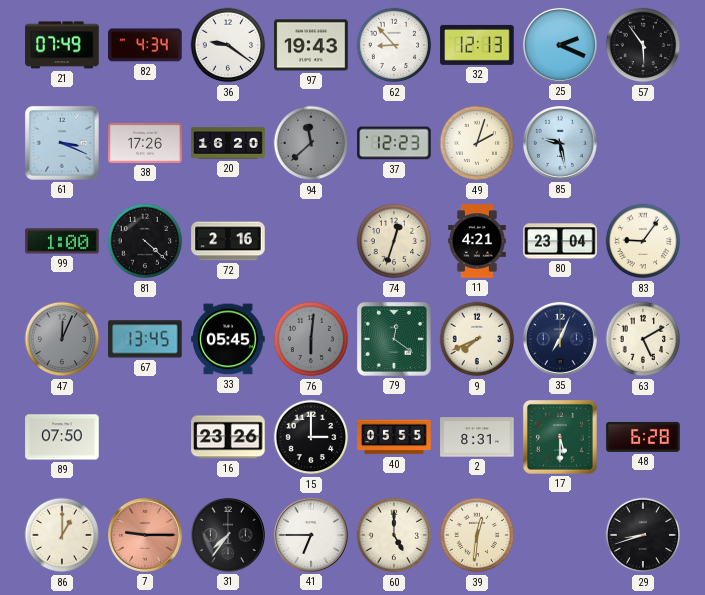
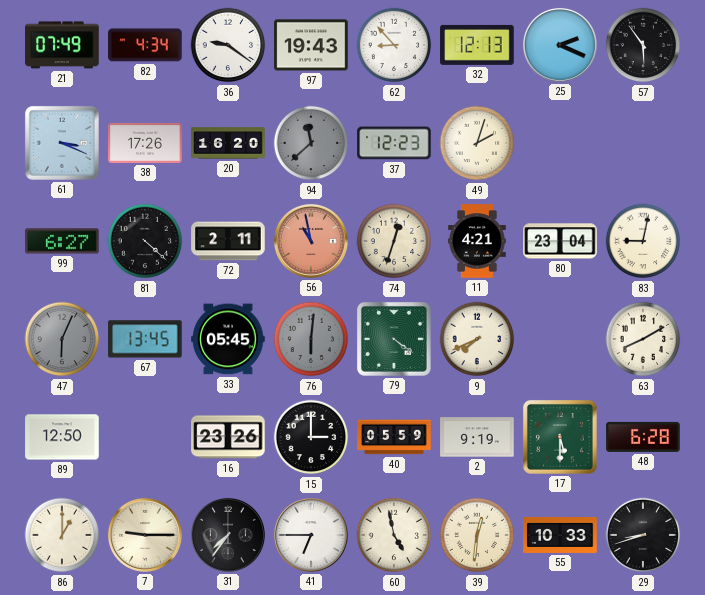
85: 9:28 -> none (560, 143)
99: 1:00 -> 6:27 (62, 241)
72: 2:16 -> 2:11 (228, 241)
56: none -> 10:58 (311, 241)
83: 9:06 -> 9:02 (643, 241)
47: 12:04 -> 6:04 (62, 339)
79: 12:21 -> 4:21 (394, 339)
35: 7:04 -> none (560, 339)
63: 5:10 -> 8:10 (643, 339)
89: 07:50 -> 12:50 (62, 437)
40: 05:55 -> 05:59 (394, 437)
2: 8:31 -> 9:19 (477, 437)
7 dial: salmon -> cream (145, 535)
60: 5:00 -> 4:58 (394, 535)
55: none -> 10:33 (560, 535)
